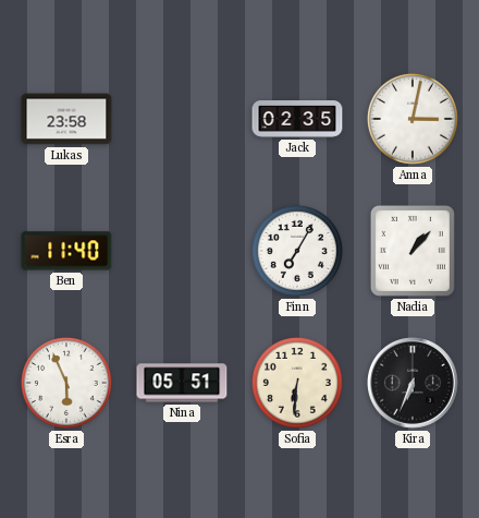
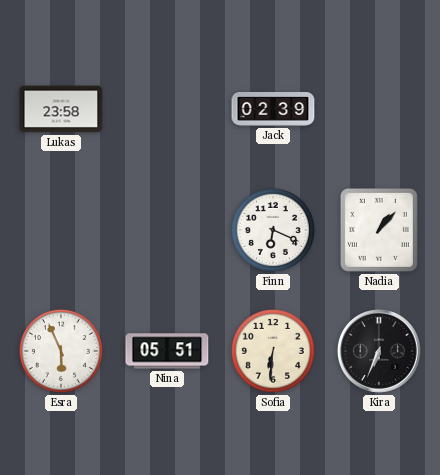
Jack: 02:35 -> 02:39 (273, 110)
Anna: 3:02 -> none (413, 119)
Ben: 11:40 -> none (66, 251)
Finn: 7:05 -> 6:19 (273, 230)
